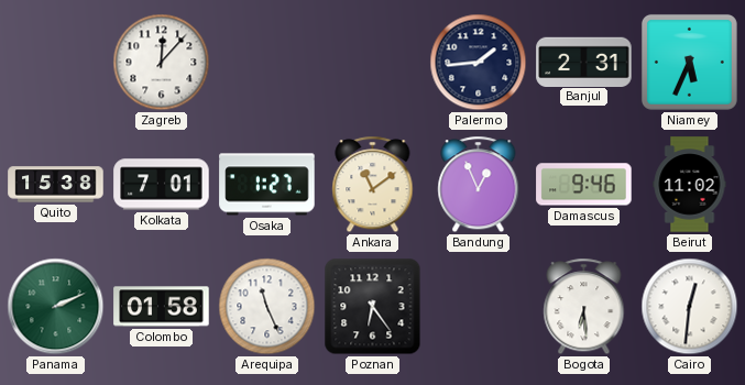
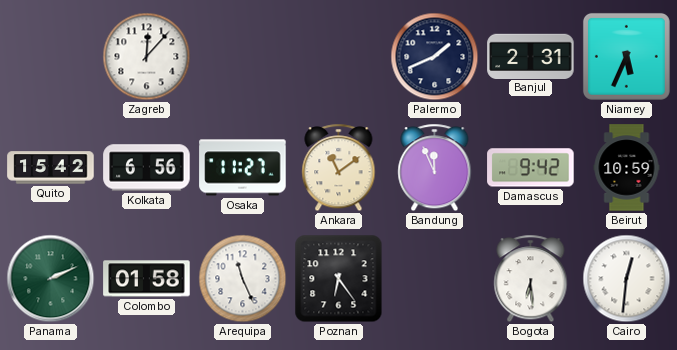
Palermo: 1:44 -> 1:41 (435, 57)
Quito: 15:38 -> 15:42 (51, 168)
Kolkata: 7:01 -> 6:56 (147, 168)
Osaka: 1:27 -> 11:27 (243, 168)
Bandung: 12:56 -> 11:56 (435, 168)
Damascus: 9:46 -> 9:42 (531, 168)
Beirut: 11:02 -> 10:59 (627, 168)
